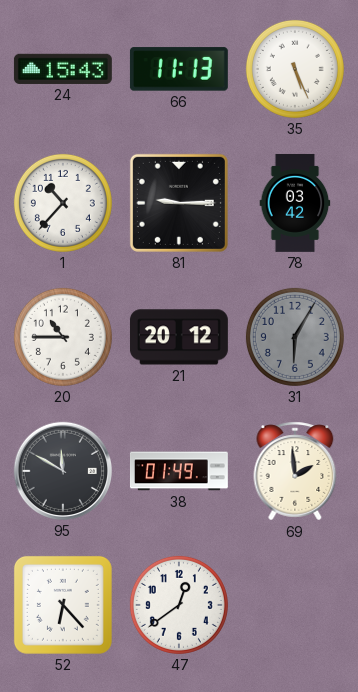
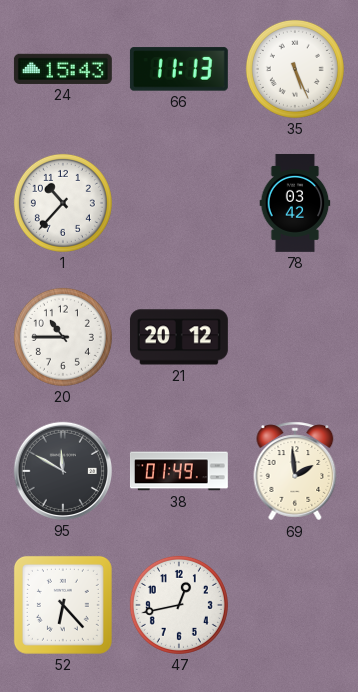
81: 9:15 -> none (179, 203)
31: 6:05 -> none (295, 337)
47: 12:39 -> 12:43 (179, 605)
